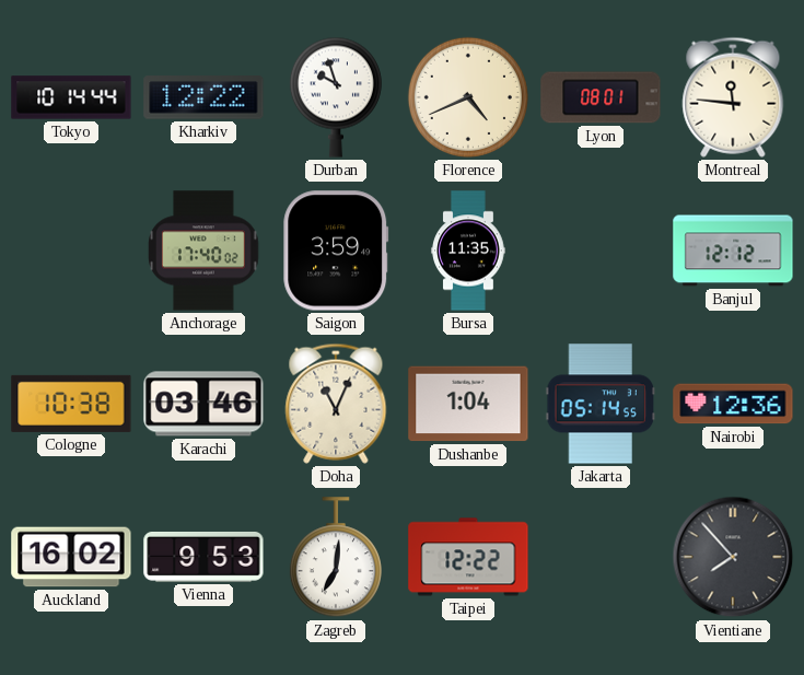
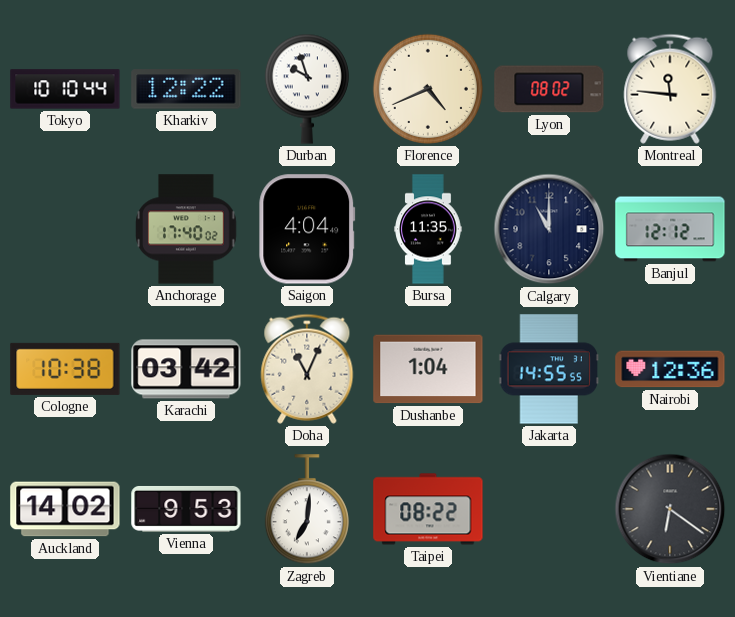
Tokyo: 10:14 -> 10:10 (65, 89)
Lyon: 08:01 -> 08:02 (549, 89)
Saigon: 3:59 -> 4:04 (307, 229)
Calgary: none -> 11:00 (549, 229)
Karachi: 03:46 -> 03:42 (186, 369)
Jakarta: 05:14 -> 14:55 (548, 369)
Auckland: 16:02 -> 14:02 (65, 509)
Taipei: 12:22 -> 08:22 (428, 509)
Vientiane: 7:53 -> 6:21 (670, 509)
